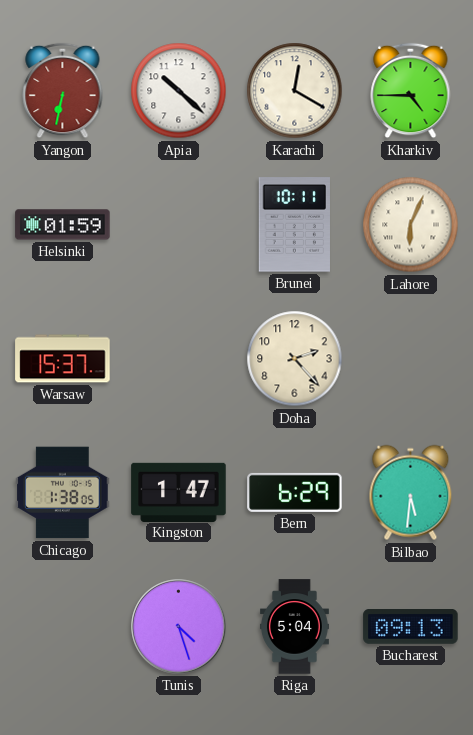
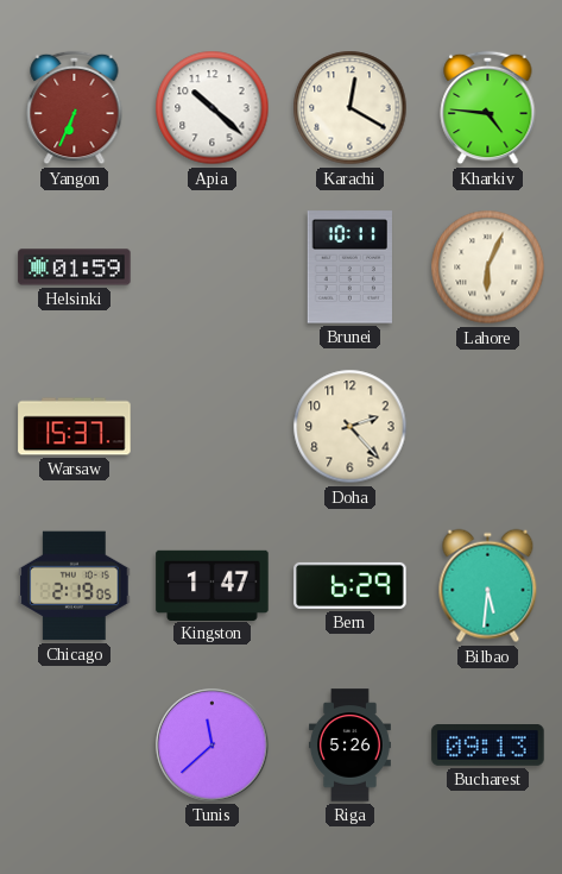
Yangon: 6:32 -> 6:34 (75, 108)
Kharkiv: 4:45 -> 4:46 (488, 108)
Chicago: 1:38 -> 2:19 (75, 586)
Tunis: 4:27 -> 11:38 (213, 746)
Riga: 5:04 -> 5:26 (349, 746)
